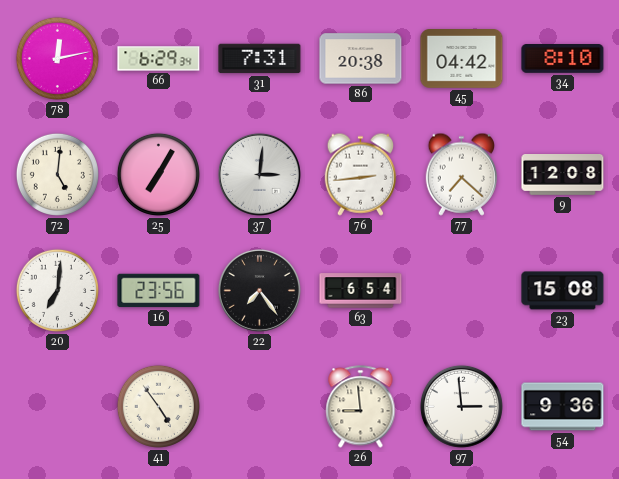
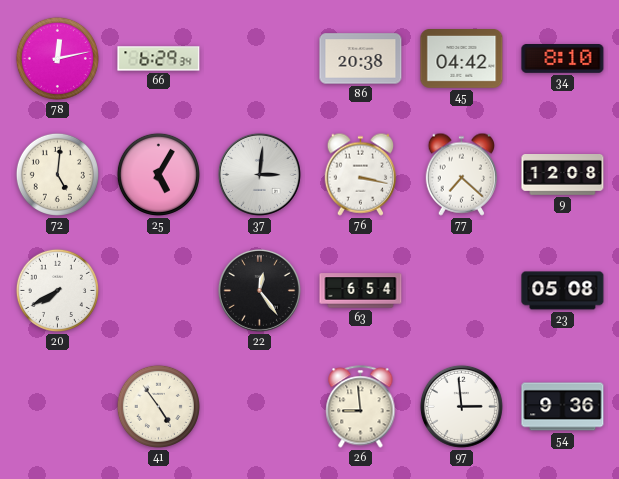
31: 7:31 -> none (260, 59)
25: 7:05 -> 5:05 (158, 174)
76: 2:44 -> 3:17 (361, 174)
20: 7:01 -> 7:40 (57, 290)
16: 23:56 -> none (159, 291)
22: 7:24 -> 12:24 (259, 290)
23: 15:08 -> 05:08 (563, 291)
